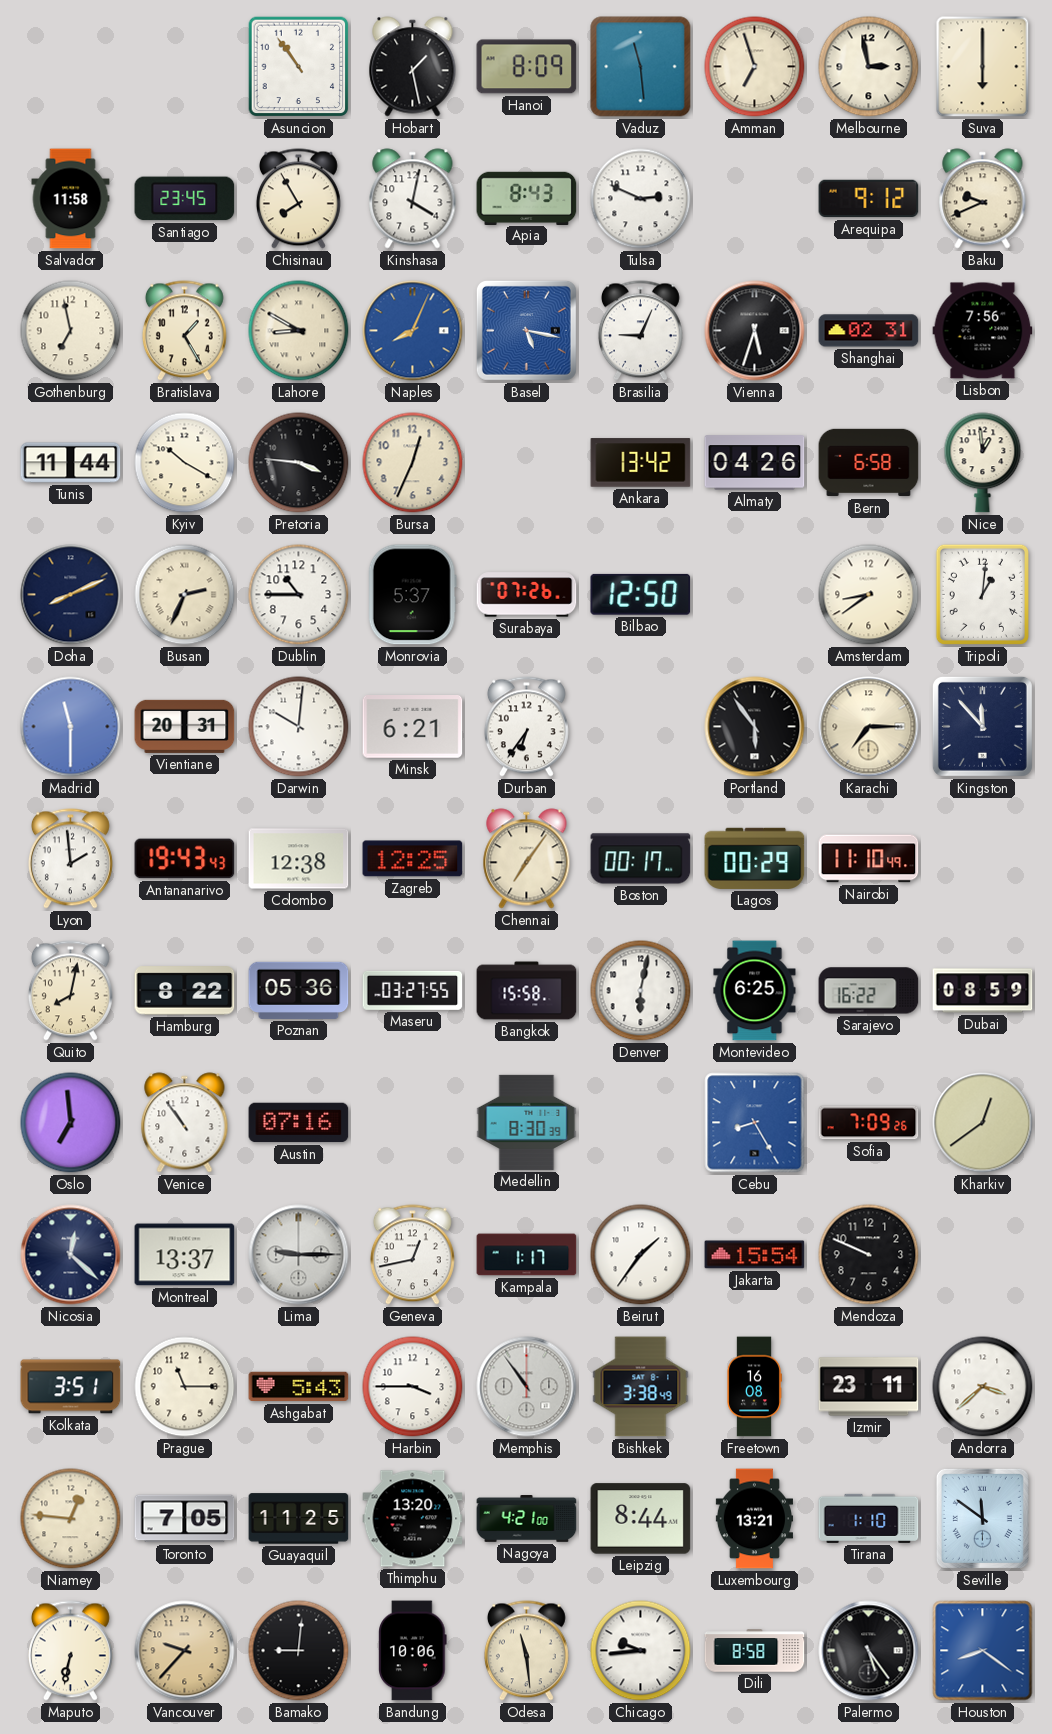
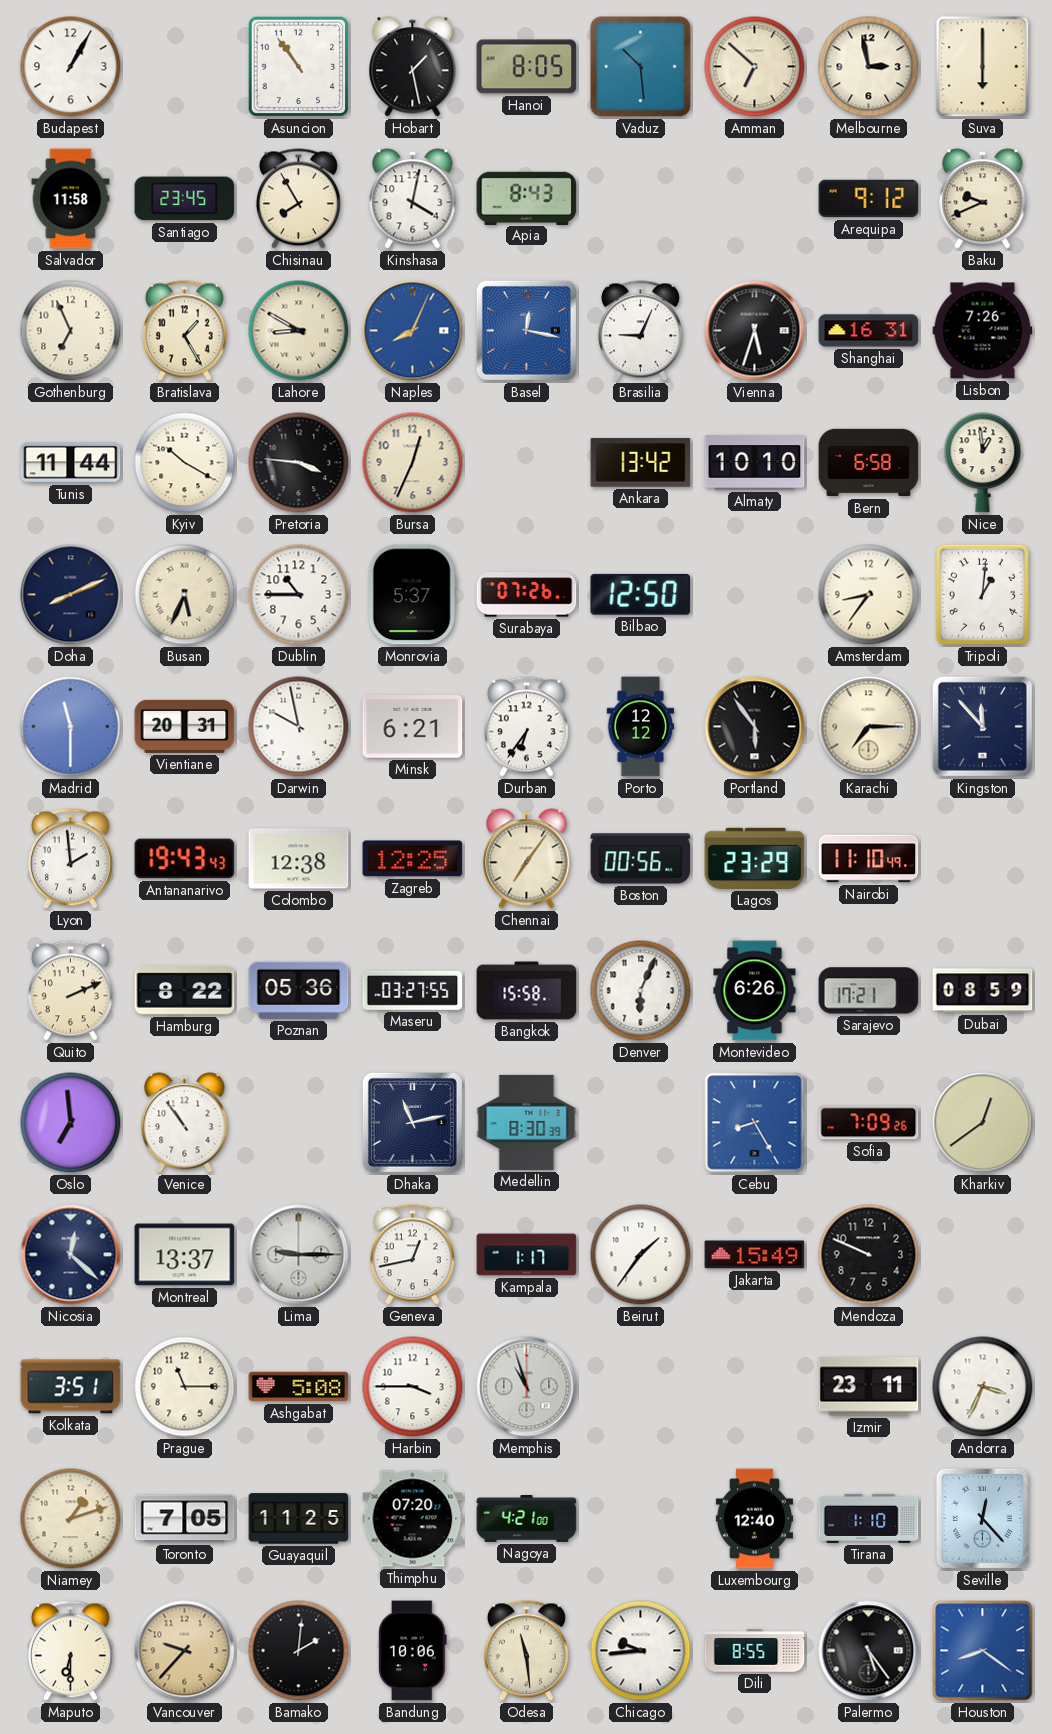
Budapest: none -> 1:05 (71, 67)
Hanoi: 8:09 -> 8:05 (527, 67)
Vaduz: 11:29 -> 10:29 (641, 67)
Amman: 6:57 -> 6:52 (755, 67)
Tulsa: 2:49 -> none (641, 199)
Gothenburg: 6:58 -> 6:56 (71, 331)
Basel: 5:17 -> 12:17 (526, 330)
Shanghai: 02:31 -> 16:31 (869, 331)
Lisbon: 7:56 -> 7:26 (983, 331)
Almaty: 04:26 -> 10:10 (755, 463)
Busan: 2:34 -> 5:34 (185, 595)
Amsterdam: 8:39 -> 8:36 (869, 595)
Darwin: 10:01 -> 9:58 (299, 727)
Porto: none -> 12:12 (641, 727)
Boston: 00:17 -> 00:56 (641, 859)
Lagos: 00:29 -> 23:29 (755, 858)
Quito: 8:02 -> 2:11 (70, 991)
Denver: 6:02 -> 6:04 (641, 991)
Montevideo: 6:25 -> 6:26 (755, 991)
Sarajevo: 16:22 -> 17:21 (869, 991)
Austin: 07:16 -> none (299, 1123)
Dhaka: none -> 11:13 (412, 1122)
Jakarta: 15:54 -> 15:49 (755, 1255)
Ashgabat: 5:43 -> 5:08 (299, 1387)
Memphis: 10:54 -> 10:57 (527, 1387)
Bishkek: 3:38 -> none (641, 1387)
Freetown: 16:08 -> none (754, 1387)
Andorra: 3:38 -> 3:34 (983, 1387)
Niamey: 12:46 -> 1:12 (71, 1519)
Thimphu: 13:20 -> 07:20 (413, 1519)
Leipzig: 8:44 -> none (641, 1519)
Luxembourg: 13:21 -> 12:40 (754, 1519)
Seville: 11:51 -> 12:23 (982, 1518)
Maputo: 6:32 -> 6:30 (70, 1651)
Bamako: 9:01 -> 2:01 (299, 1651)
Dili: 8:58 -> 8:55 (755, 1651)
